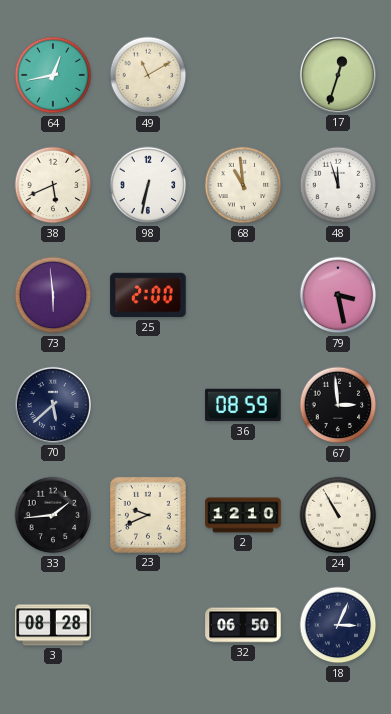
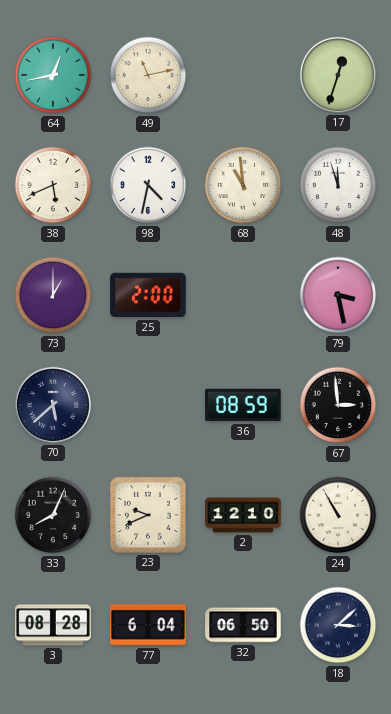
49: 11:10 -> 11:13 (148, 75)
98: 6:32 -> 4:32 (148, 185)
73: 5:59 -> 1:00 (53, 295)
33: 1:44 -> 8:04 (53, 515)
77: none -> 6:04 (148, 625)
18: 3:04 -> 3:08 (338, 625)
